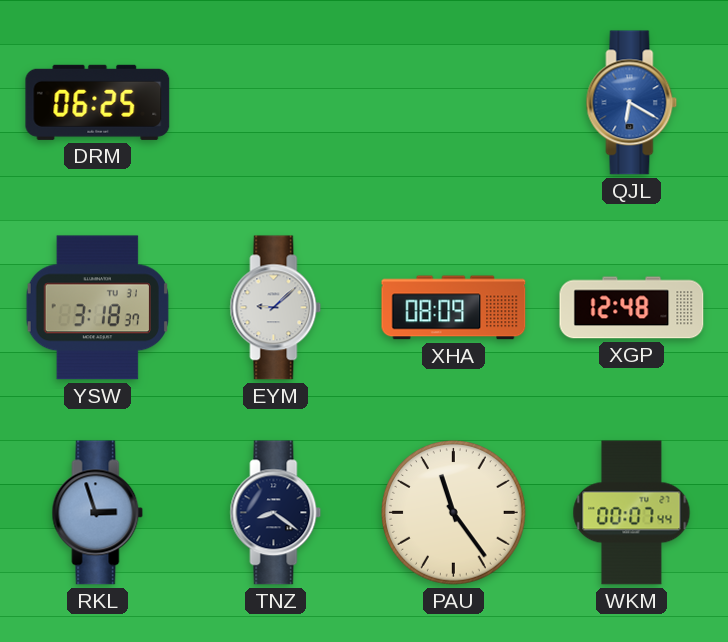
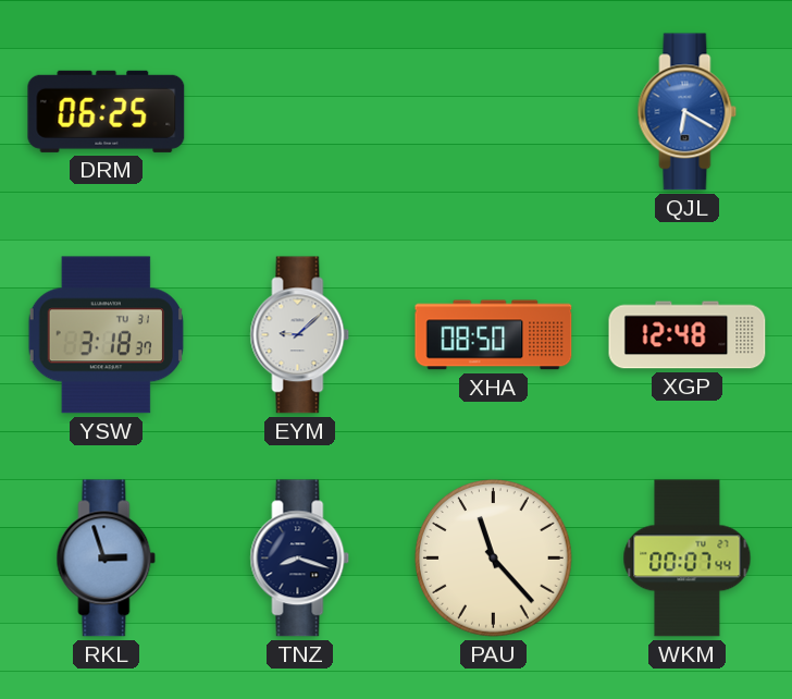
XHA: 08:09 -> 08:50 (494, 335)
TNZ: 8:21 -> 8:18 (300, 559)
PAU: 11:24 -> 11:23 (494, 559)
